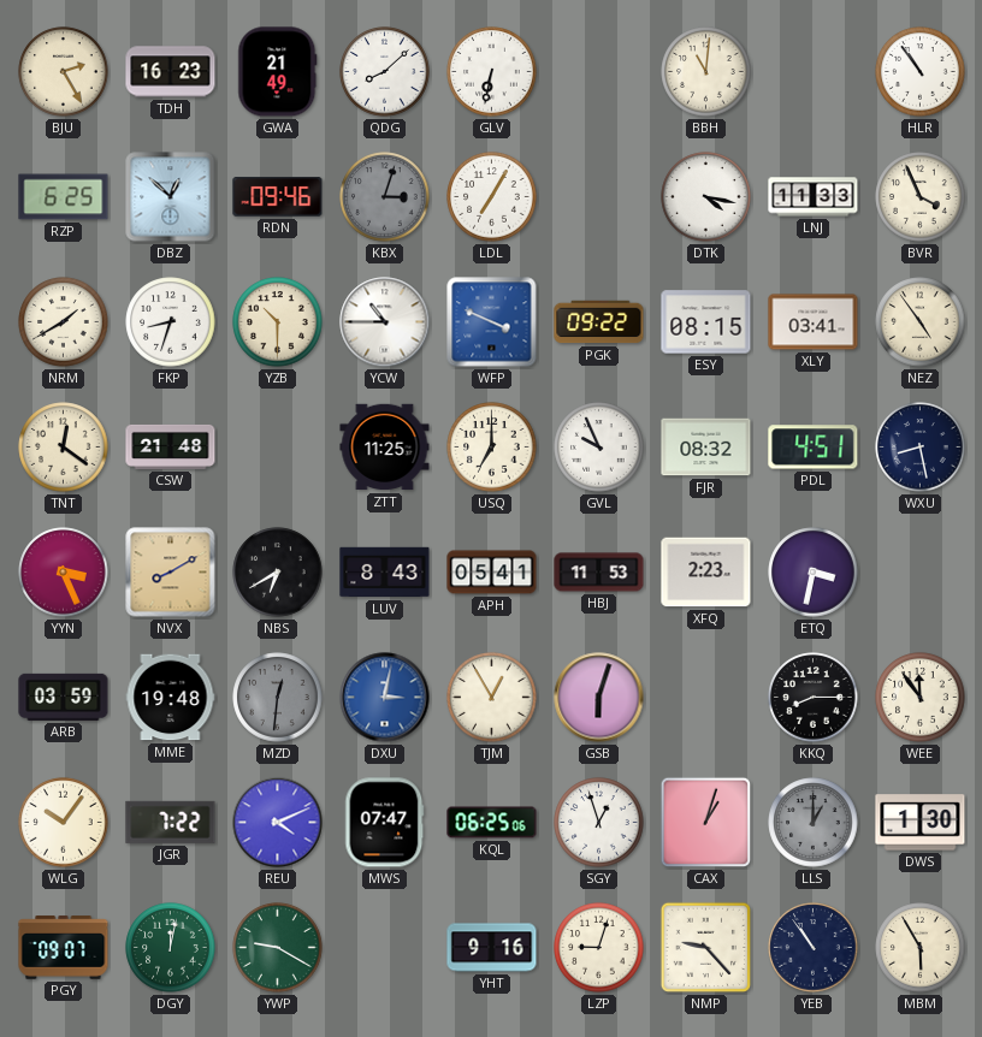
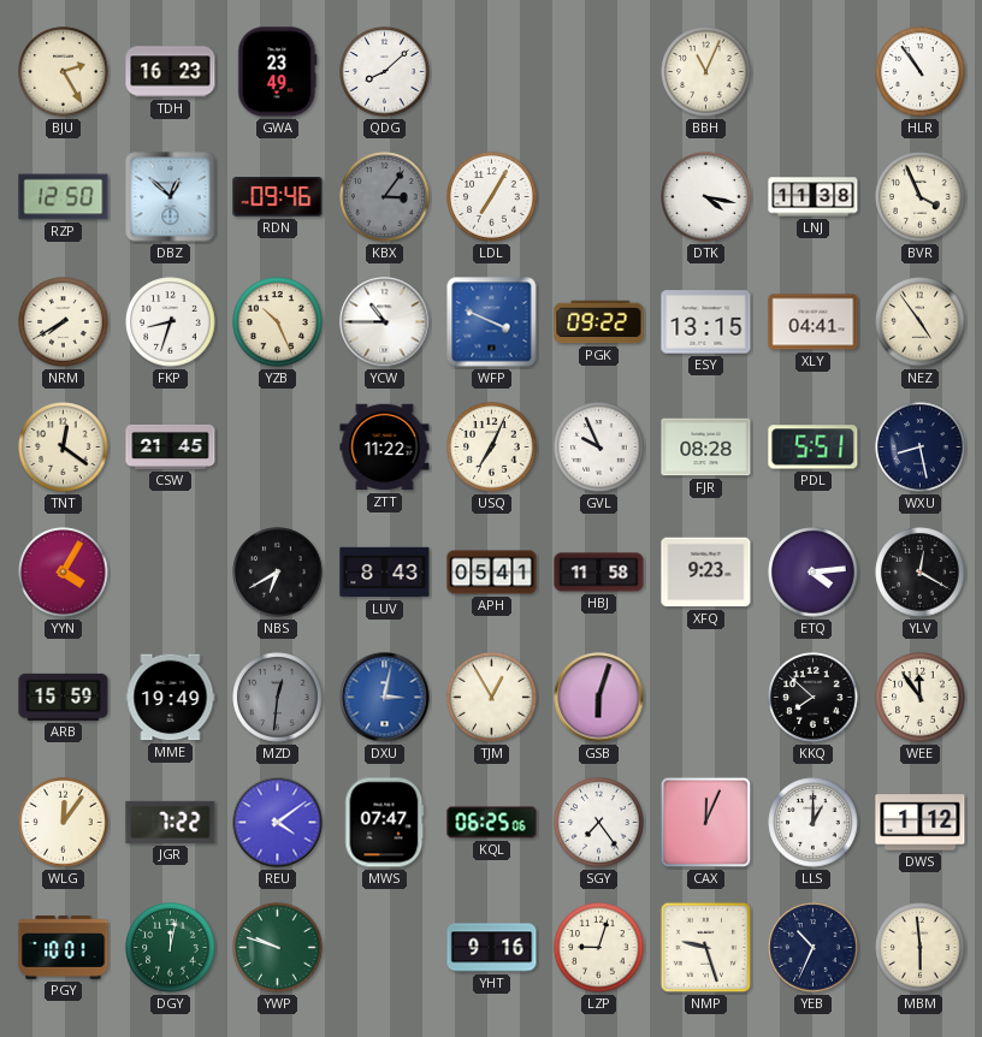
GWA: 21:49 -> 23:49 (278, 72)
GLV: 6:32 -> none (492, 72)
BBH: 11:01 -> 11:04 (706, 72)
RZP: 6:25 -> 12:50 (64, 197)
KBX: 3:03 -> 3:06 (385, 197)
LNJ: 11:33 -> 11:38 (814, 197)
NRM: 1:40 -> 7:40 (64, 322)
YZB: 10:30 -> 10:26 (278, 322)
ESY: 08:15 -> 13:15 (706, 322)
XLY: 03:41 -> 04:41 (814, 322)
CSW: 21:48 -> 21:45 (171, 446)
ZTT: 11:25 -> 11:22 (385, 448)
USQ: 7:00 -> 7:04 (492, 448)
FJR: 08:32 -> 08:28 (706, 448)
PDL: 4:51 -> 5:51 (814, 448)
YYN: 3:26 -> 4:05 (64, 573)
NVX: 8:10 -> none (171, 573)
HBJ: 11:53 -> 11:58 (599, 573)
XFQ: 2:23 -> 9:23 (706, 573)
ETQ: 3:32 -> 4:14 (814, 573)
YLV: none -> 12:20 (921, 573)
ARB: 03:59 -> 15:59 (64, 697)
MME: 19:48 -> 19:49 (171, 698)
KKQ: 8:15 -> 7:52 (814, 698)
WLG: 10:06 -> 12:06 (64, 823)
REU: 4:11 -> 4:09 (278, 823)
SGY: 12:57 -> 7:24 (599, 823)
CAX: 1:03 -> 12:04 (706, 823)
LLS dial: grey -> white (814, 823)
DWS: 1:30 -> 1:12 (921, 823)
PGY: 09:07 -> 10:01 (64, 948)
YWP: 9:20 -> 9:48 (278, 948)
NMP: 9:23 -> 9:27 (706, 948)
YEB: 10:54 -> 10:34 (814, 948)
MBM: 5:55 -> 5:59 (921, 948)
